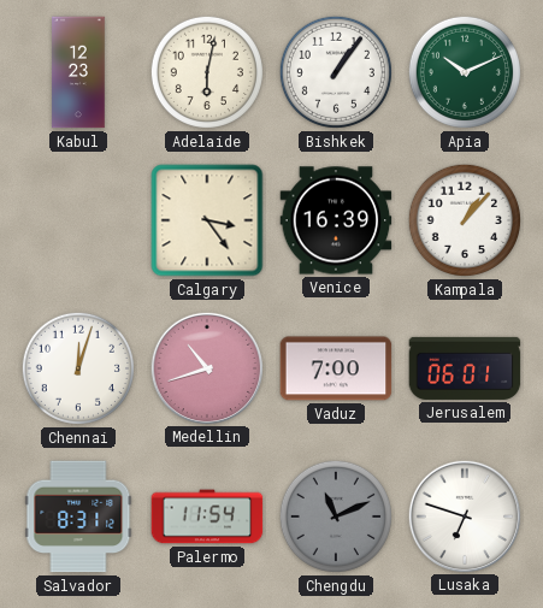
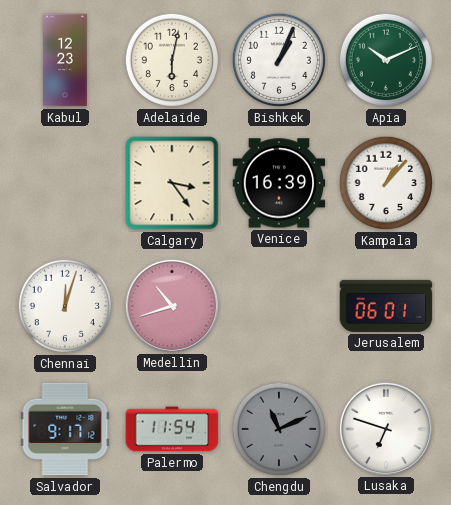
Bishkek: 1:06 -> 1:04 (279, 60)
Vaduz: 7:00 -> none (336, 368)
Salvador: 8:31 -> 9:17 (65, 429)
